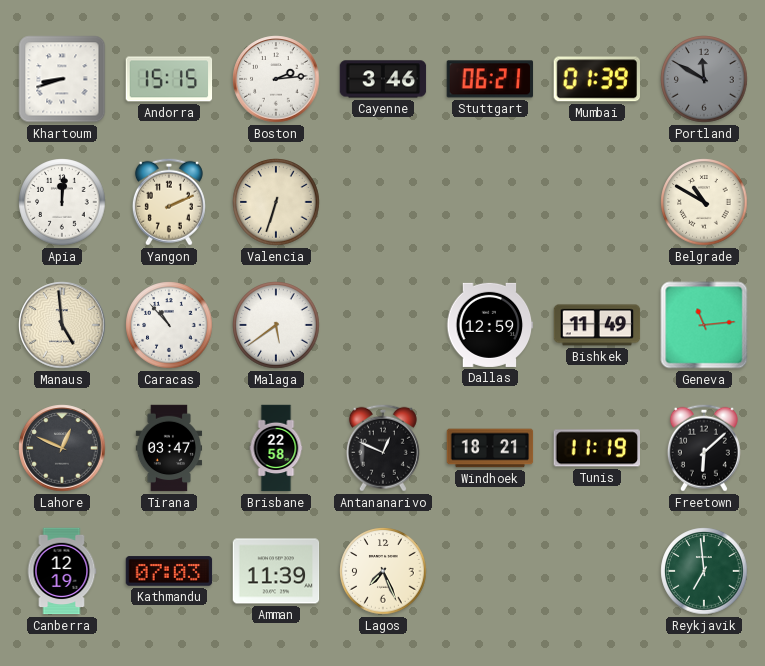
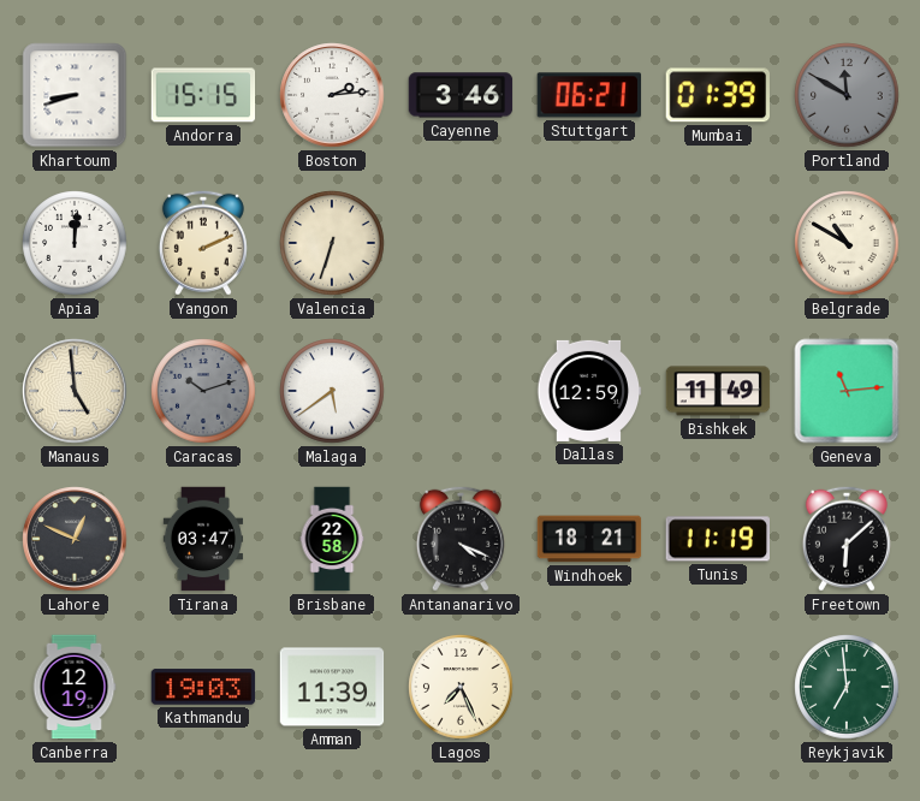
Caracas: 10:53 -> 10:12 (203, 391)
Caracas dial: white -> grey (203, 391)
Antananarivo: 12:49 -> 4:19 (461, 539)
Kathmandu: 07:03 -> 19:03 (203, 687)
